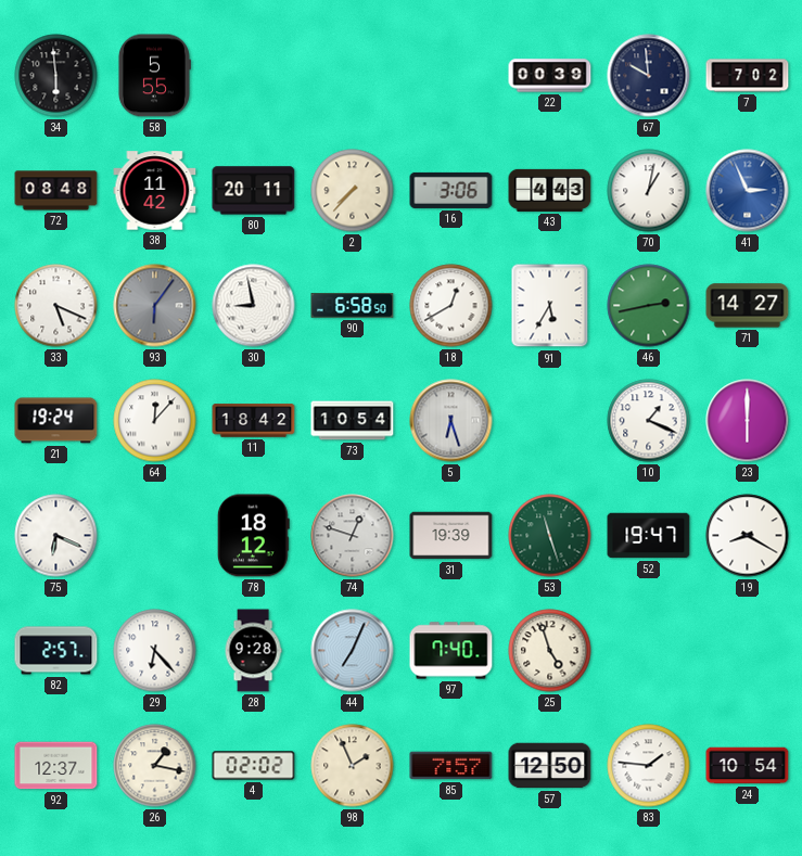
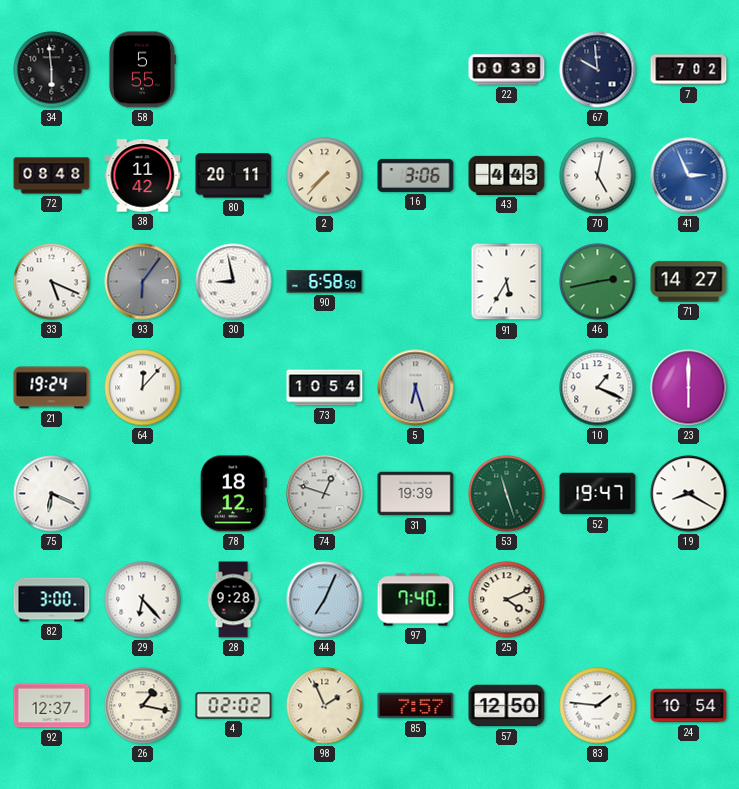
70: 1:02 -> 5:02 (598, 176)
18: 12:40 -> none (451, 306)
11: 18:42 -> none (254, 421)
82: 2:57 -> 3:00 (52, 600)
25: 4:57 -> 4:11 (507, 600)
